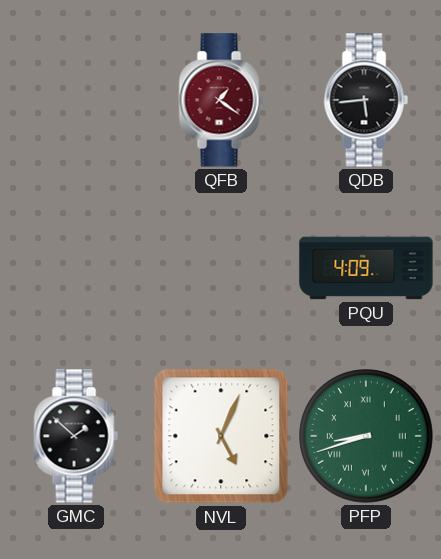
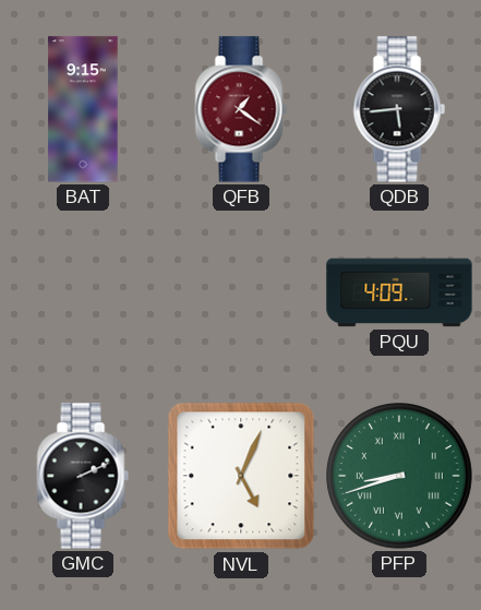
BAT: none -> 9:15 (83, 109)
GMC: 1:52 -> 2:11 (83, 476)
